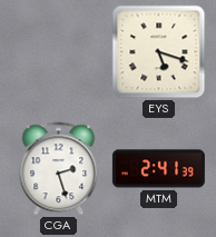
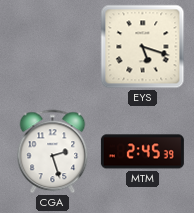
MTM: 2:41 -> 2:45 (142, 152)
